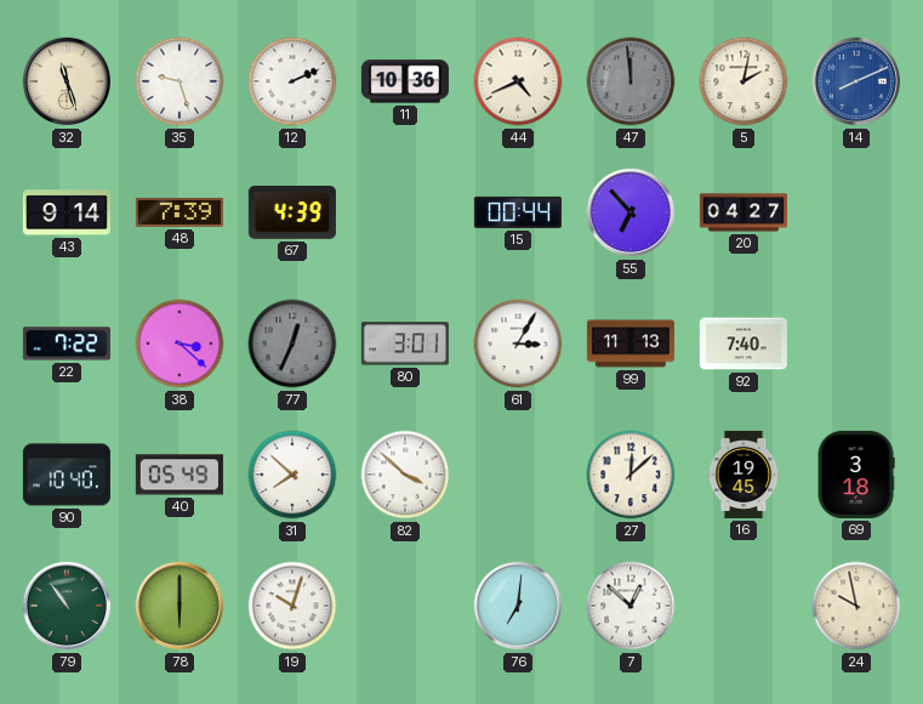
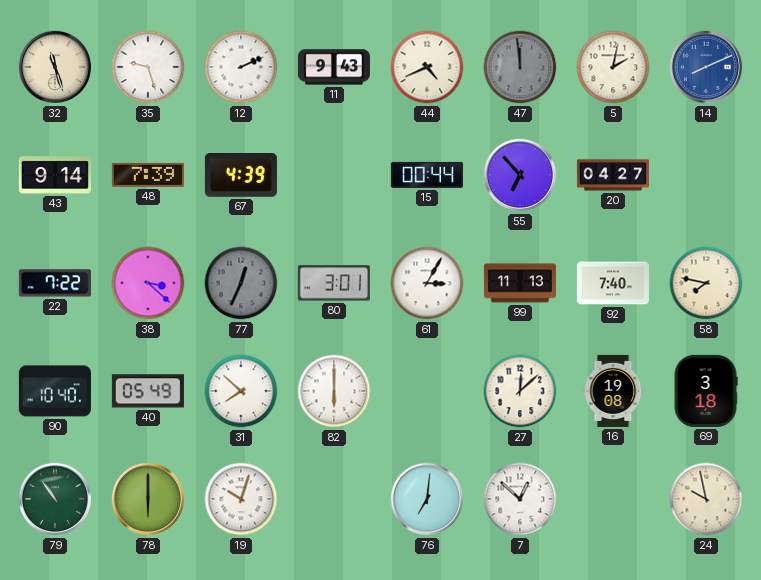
11: 10:36 -> 9:43 (334, 67)
58: none -> 7:47 (706, 283)
82: 3:52 -> 6:00 (334, 391)
16: 19:45 -> 19:08 (613, 391)
